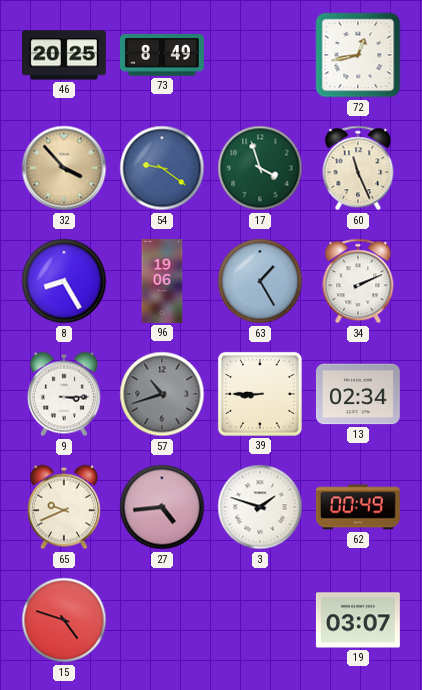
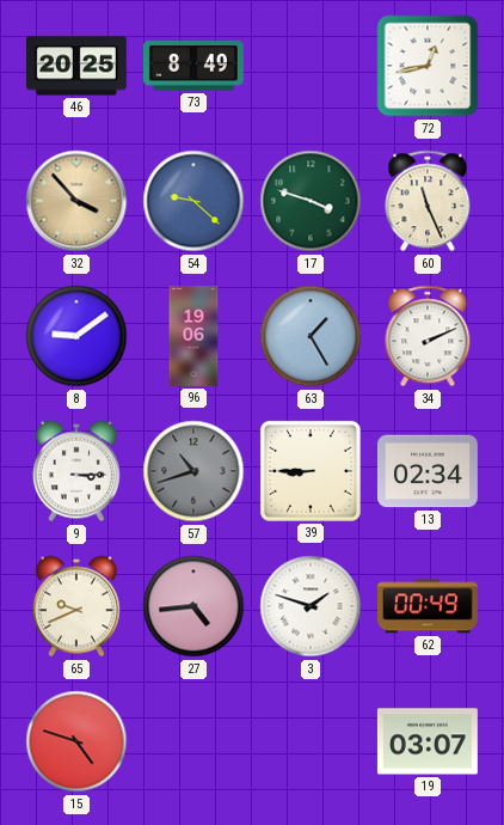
54: 9:21 -> 9:22 (193, 201)
17: 3:57 -> 3:48 (311, 201)
8: 8:25 -> 9:09 (76, 336)
